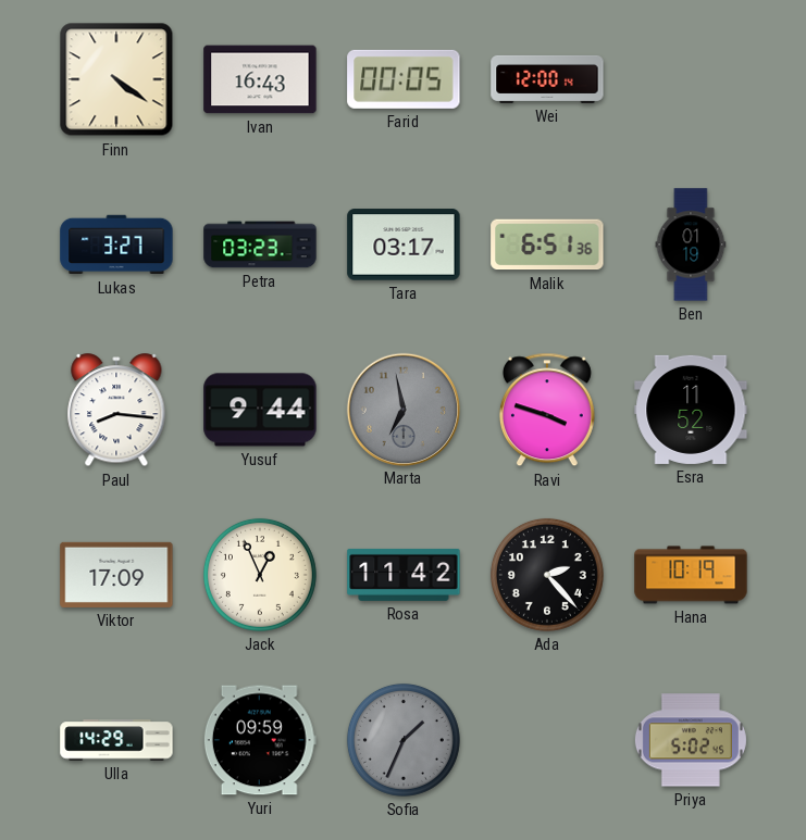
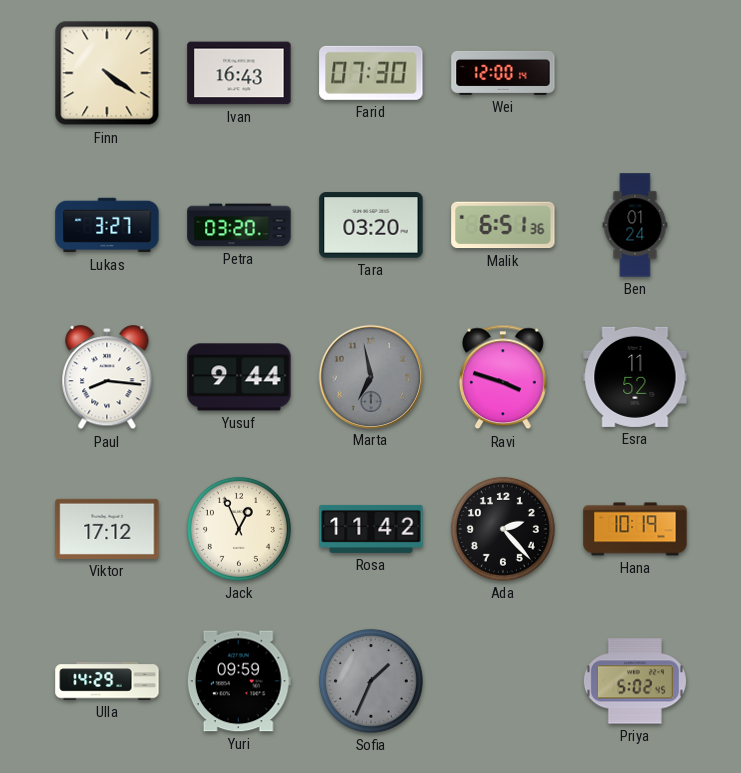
Farid: 00:05 -> 07:30 (371, 73)
Petra: 03:23 -> 03:20 (239, 225)
Tara: 03:17 -> 03:20 (371, 225)
Ben: 01:19 -> 01:24 (635, 225)
Viktor: 17:09 -> 17:12 (107, 529)
